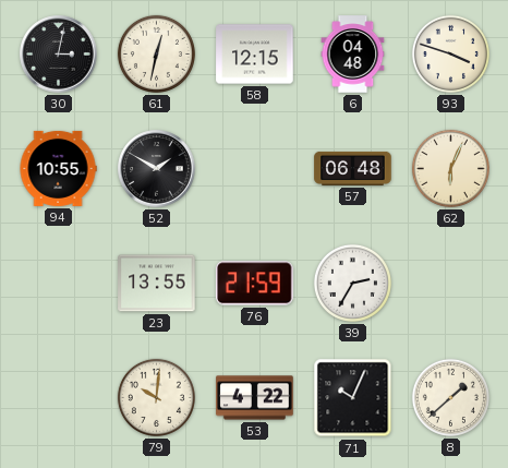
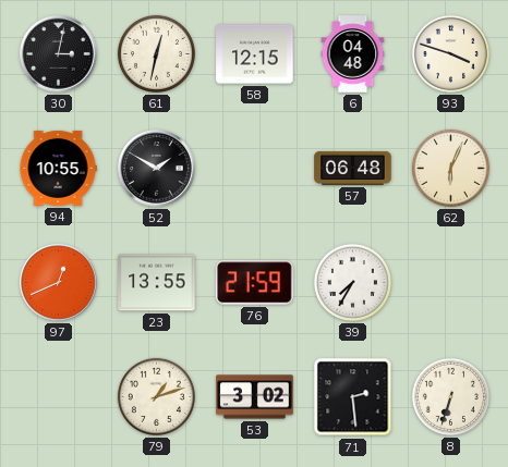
97: none -> 12:41 (59, 283)
39: 2:35 -> 7:35 (352, 282)
79: 10:01 -> 1:12 (156, 396)
53: 4:22 -> 3:02 (255, 397)
71: 10:04 -> 2:29 (353, 397)
8: 1:38 -> 6:33 (450, 396)
